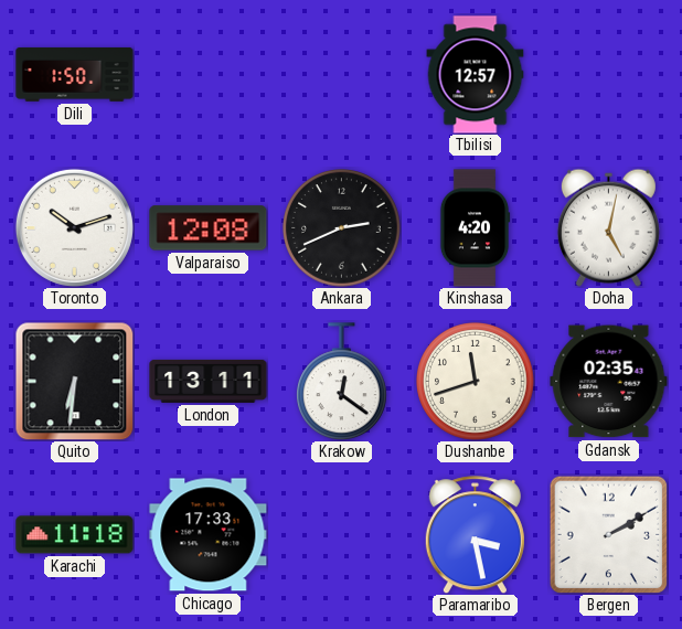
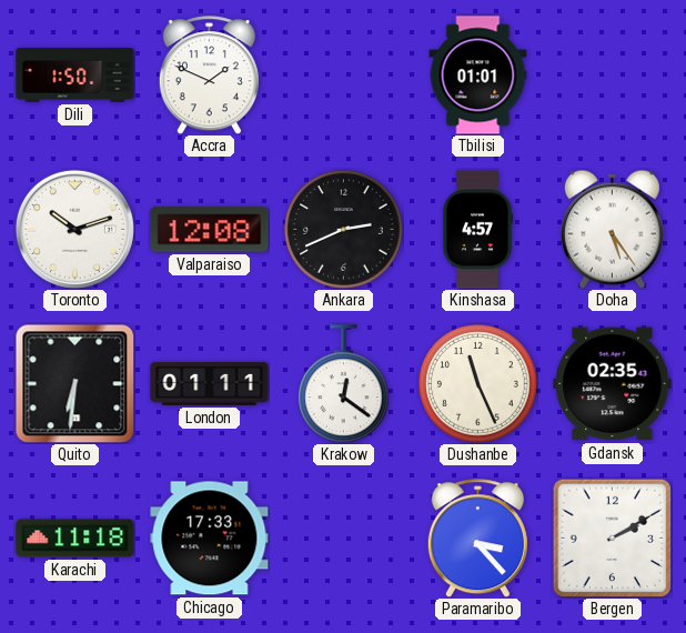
Accra: none -> 1:49 (209, 76)
Tbilisi: 12:57 -> 01:01 (478, 76)
Kinshasa: 4:20 -> 4:57 (477, 230)
Doha: 5:02 -> 5:24 (612, 229)
London: 13:11 -> 01:11 (210, 383)
Dushanbe: 11:42 -> 11:26 (478, 384)
Paramaribo: 3:28 -> 3:23 (477, 539)
